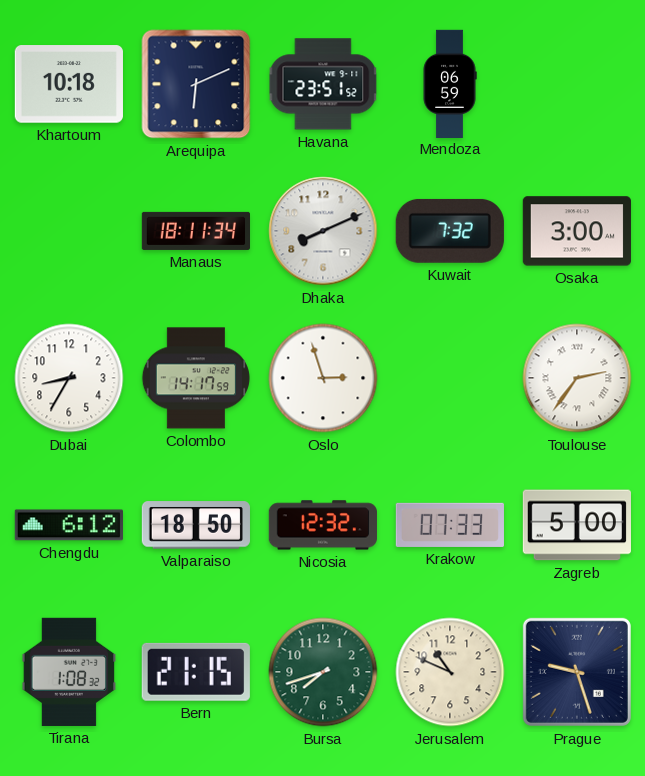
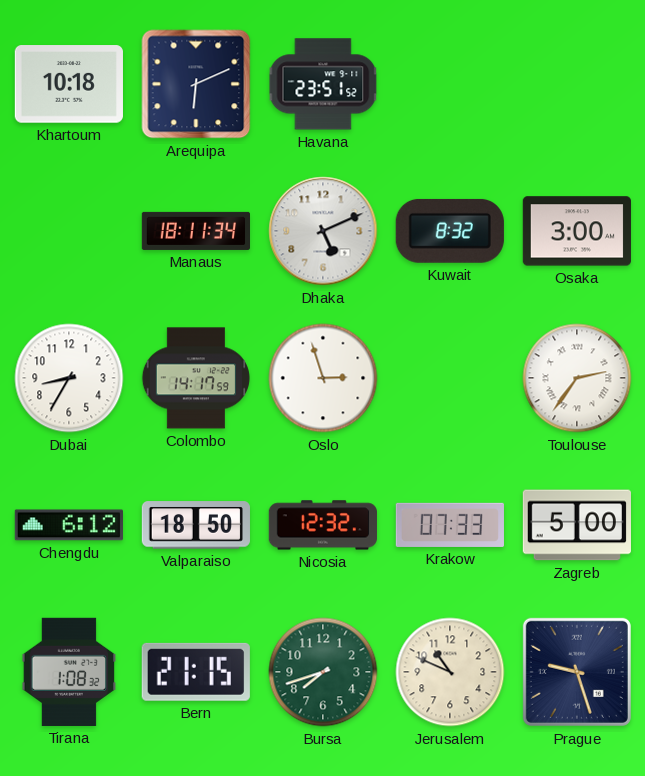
Mendoza: 06:59 -> none (450, 83)
Dhaka: 8:11 -> 5:11 (323, 231)
Kuwait: 7:32 -> 8:32 (450, 231)
